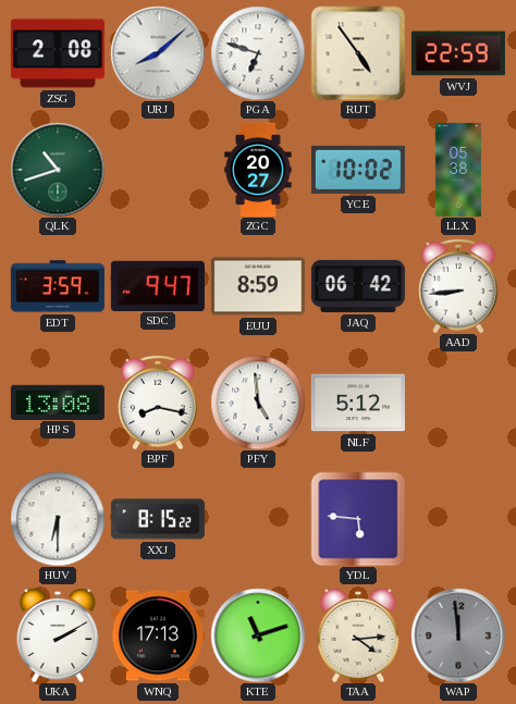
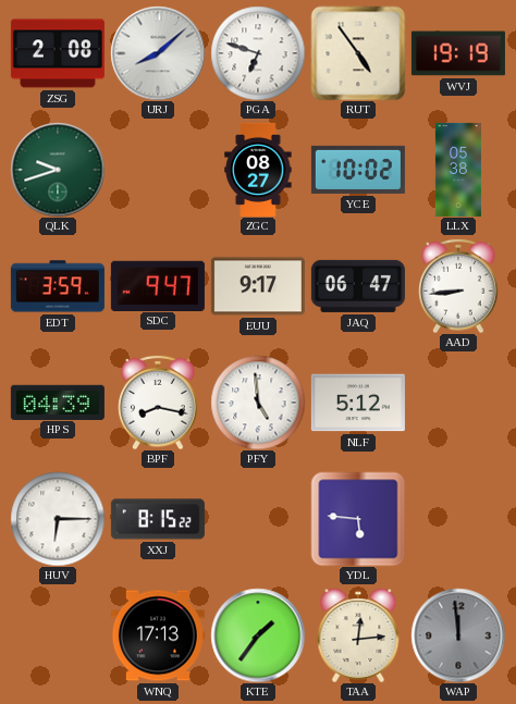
WVJ: 22:59 -> 19:19 (458, 53)
QLK: 10:42 -> 9:42 (58, 170)
ZGC: 20:27 -> 08:27 (258, 170)
EUU: 8:59 -> 9:17 (258, 286)
JAQ: 06:42 -> 06:47 (358, 286)
HPS: 13:08 -> 04:39 (58, 402)
HUV: 6:30 -> 6:15 (58, 519)
UKA: 2:10 -> none (58, 635)
KTE: 11:12 -> 1:36 (258, 635)
TAA: 4:14 -> 12:14 (358, 635)
